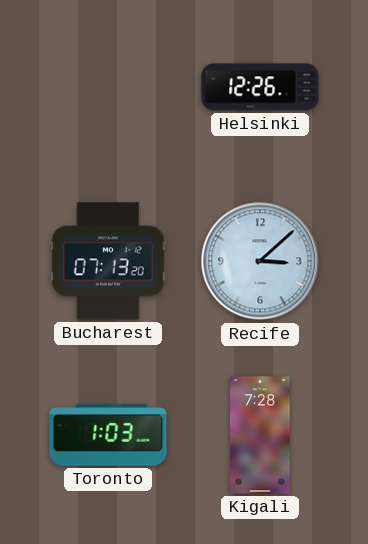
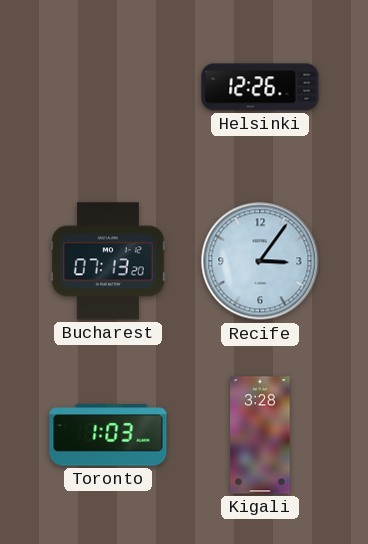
Recife: 3:08 -> 3:06 (260, 261)
Kigali: 7:28 -> 3:28 (260, 435)
